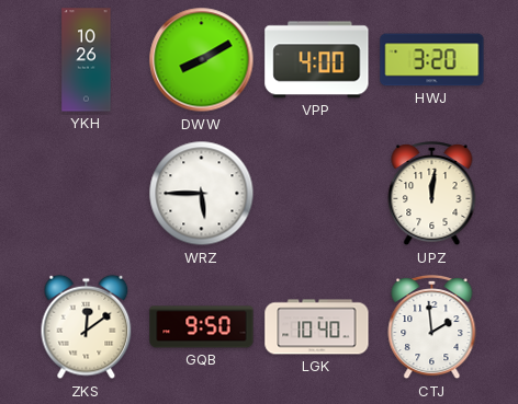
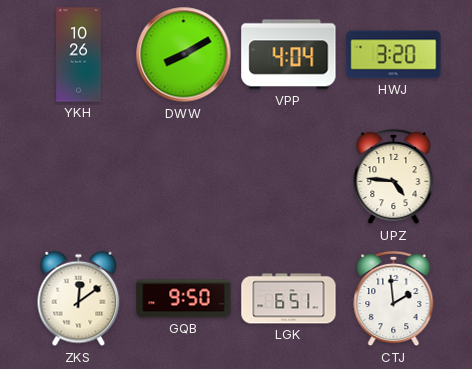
VPP: 4:00 -> 4:04 (289, 55)
WRZ: 5:45 -> none (202, 194)
UPZ: 12:01 -> 4:46 (394, 177)
LGK: 10:40 -> 6:51 (289, 299)
